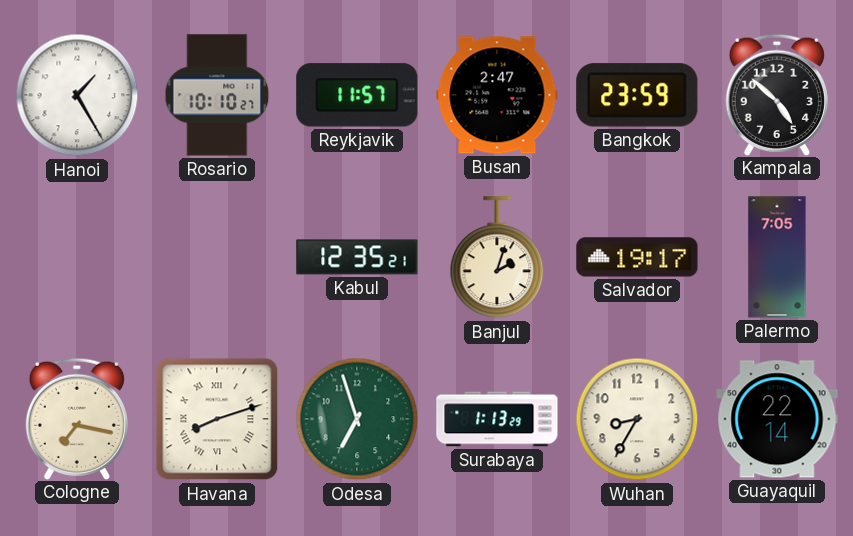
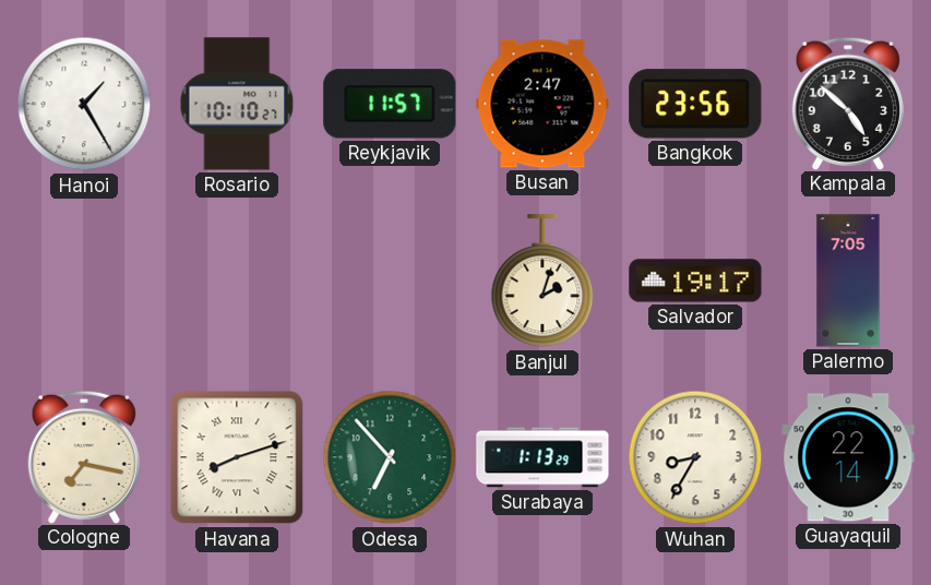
Bangkok: 23:59 -> 23:56 (695, 104)
Kabul: 12:35 -> none (357, 257)
Odesa: 6:57 -> 6:53 (390, 457)
